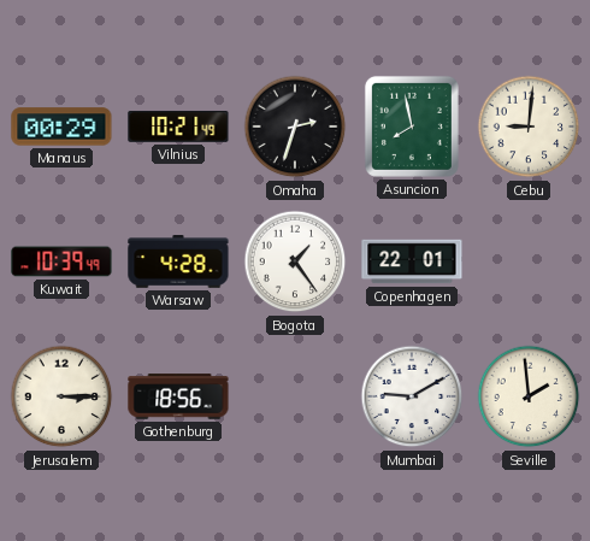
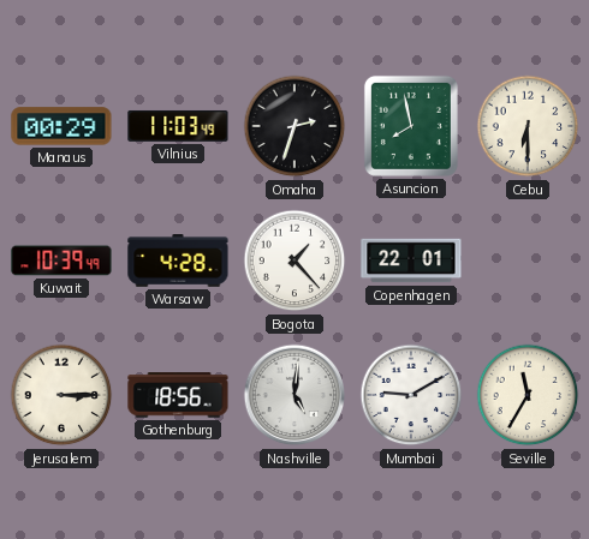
Vilnius: 10:21 -> 11:03 (178, 126)
Cebu: 9:01 -> 6:30 (528, 126)
Bogota: 1:24 -> 1:23 (294, 260)
Nashville: none -> 5:01 (294, 395)
Seville: 1:59 -> 11:35 (528, 395)
